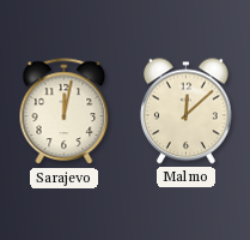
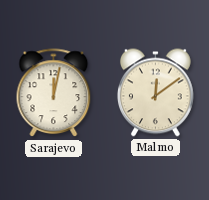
Malmo: 12:08 -> 12:09 (155, 93)
